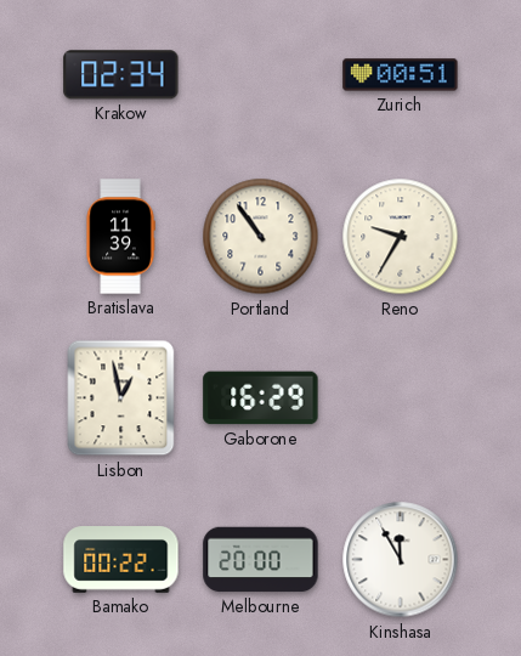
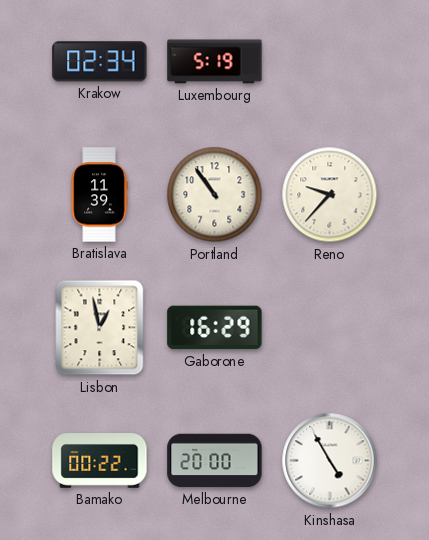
Luxembourg: none -> 5:19 (215, 62)
Zurich: 00:51 -> none (401, 75)
Reno: 9:35 -> 9:37 (330, 195)
Kinshasa: 11:55 -> 4:55 (330, 461)
